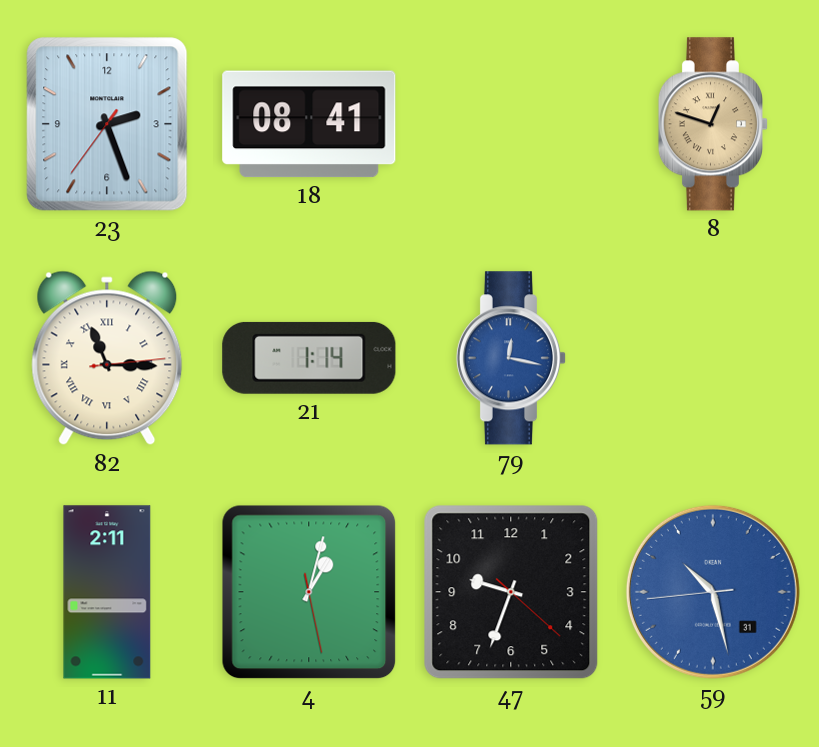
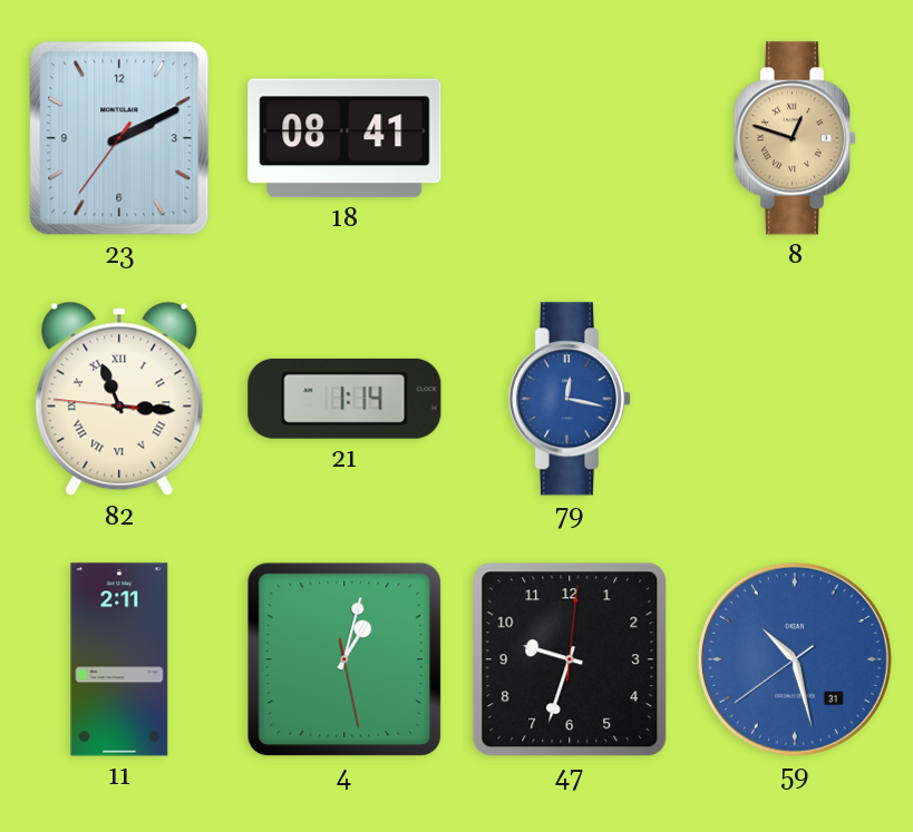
23: 2:26 -> 2:10 (119, 138)
82: 11:15:14 -> 11:15:46 (119, 399)
47: 9:33:22 -> 9:33:01 (570, 659)
59: 10:27:44 -> 10:27:39 (795, 659)
